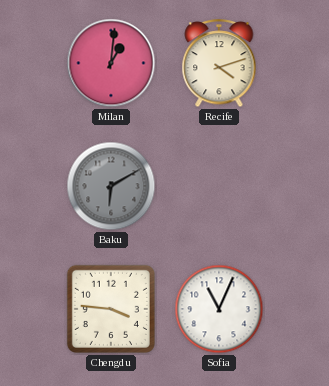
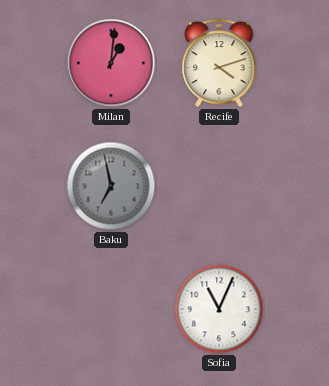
Baku: 6:10 -> 6:58 (111, 186)
Chengdu: 3:46 -> none (111, 309)
